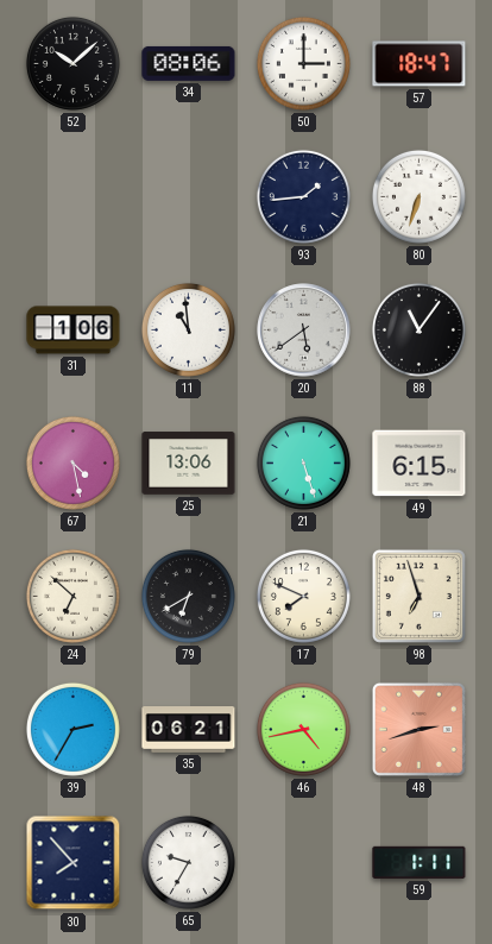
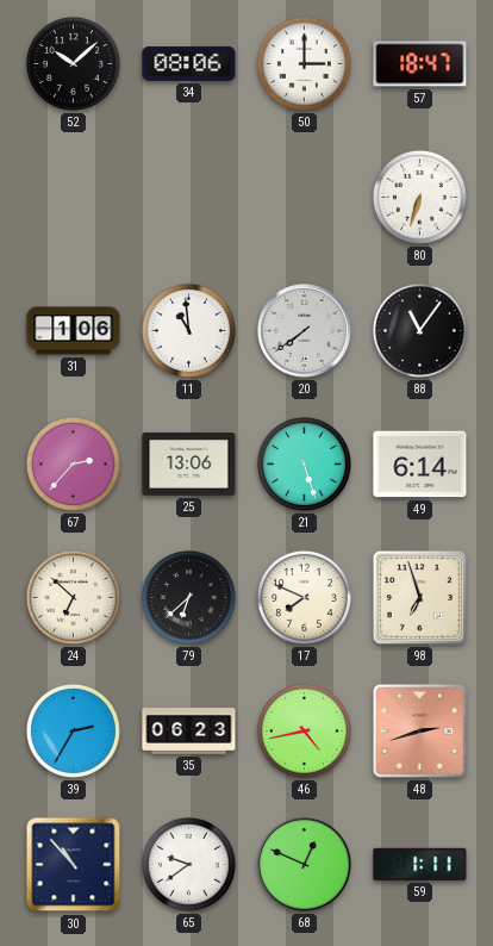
93: 1:44 -> none (303, 196)
20: 5:39 -> 7:39 (305, 331)
67: 4:28 -> 2:37 (73, 463)
49: 6:15 -> 6:14 (420, 465)
79: 6:40 -> 6:38 (188, 597)
35: 06:21 -> 06:23 (189, 732)
30: 7:53 -> 10:53 (74, 865)
65: 9:35 -> 9:39 (188, 864)
68: none -> 12:49 (305, 865)
